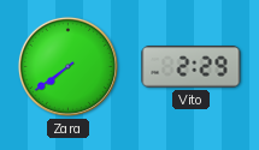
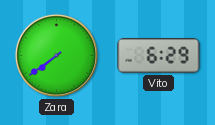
Vito: 2:29 -> 6:29 (159, 56)
